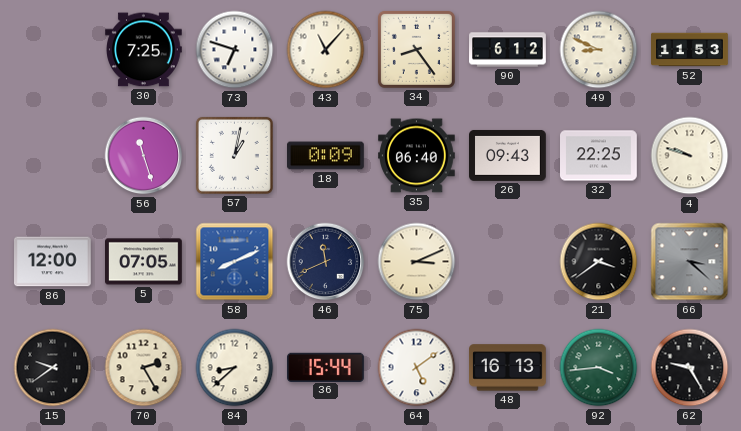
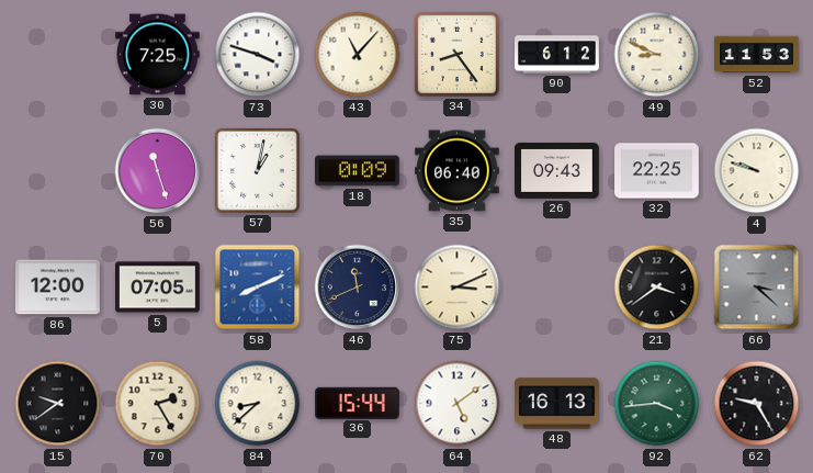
73: 6:48 -> 3:48 (258, 55)
